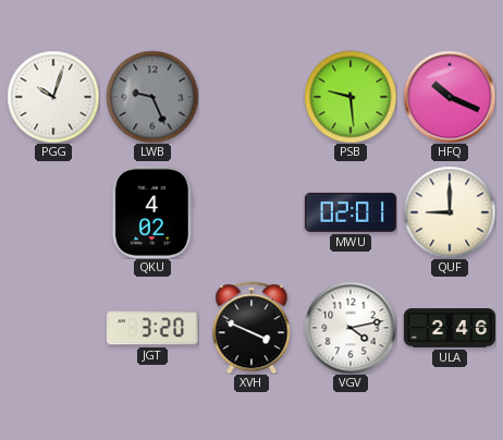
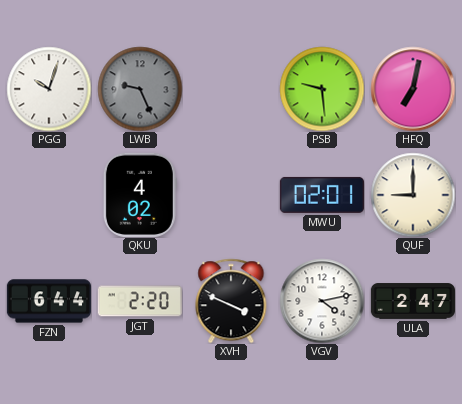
HFQ: 10:19 -> 7:02 (413, 89)
FZN: none -> 6:44 (49, 301)
JGT: 3:20 -> 2:20 (140, 301)
ULA: 2:46 -> 2:47 (413, 301)
